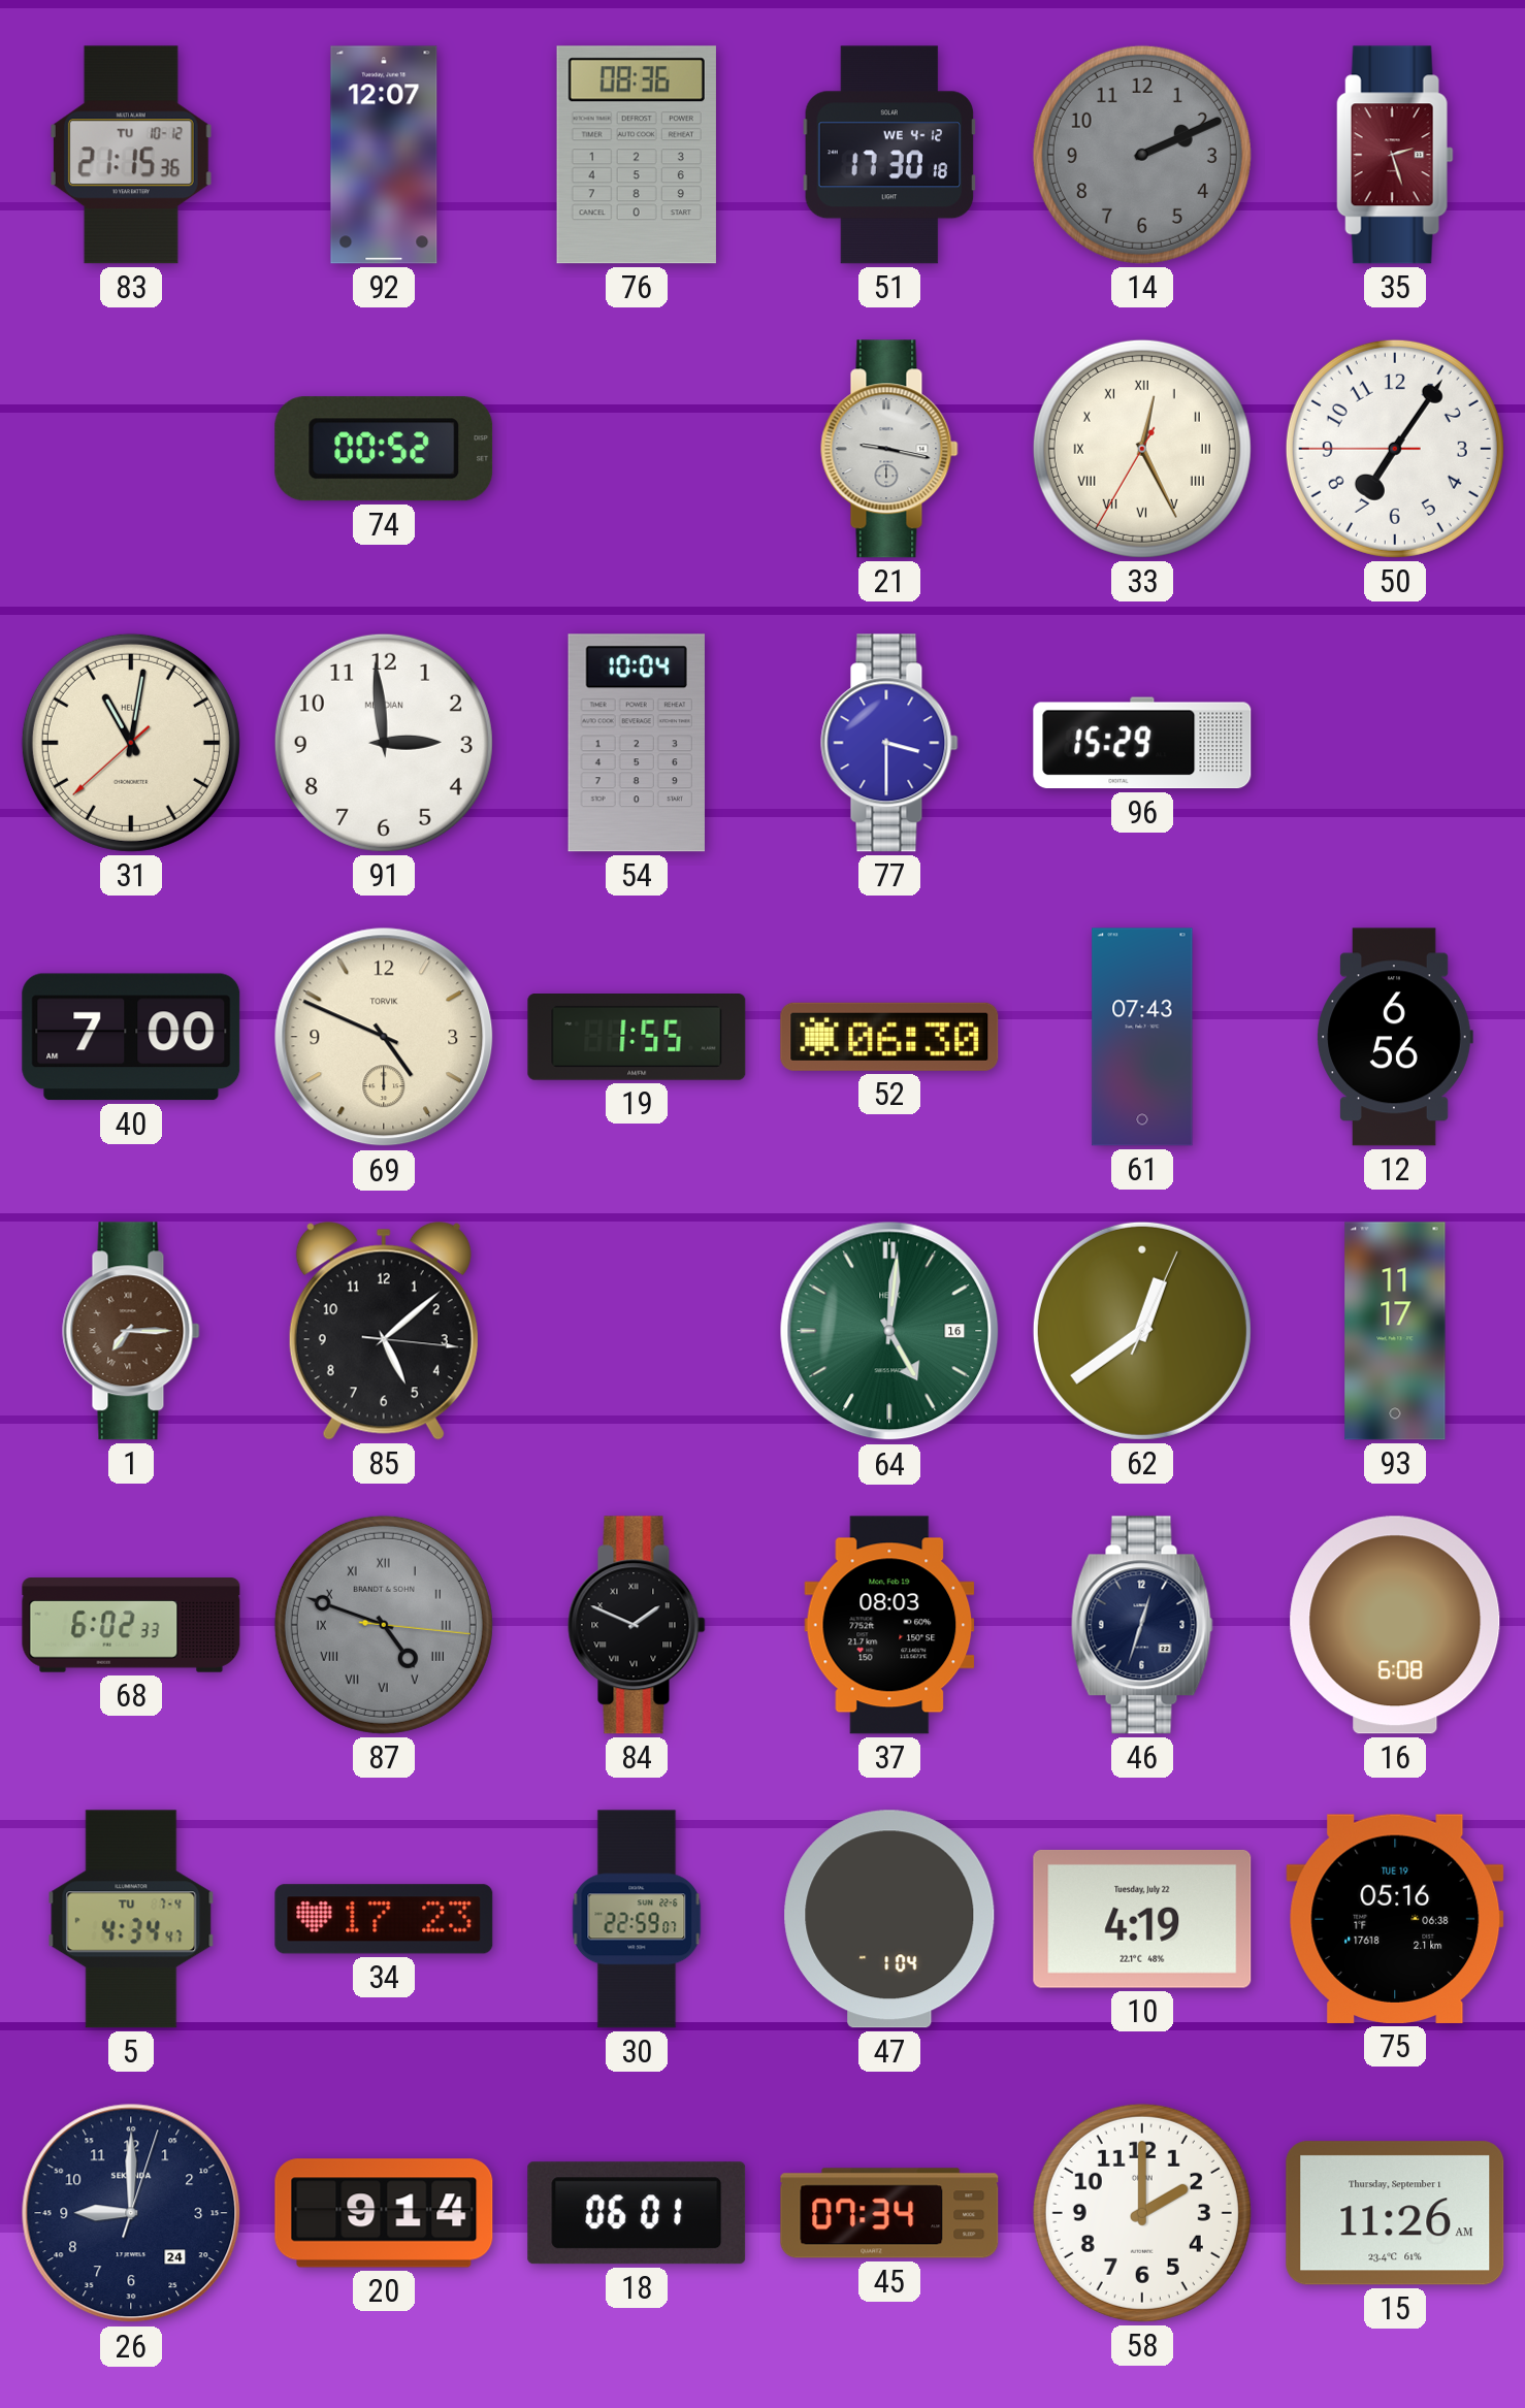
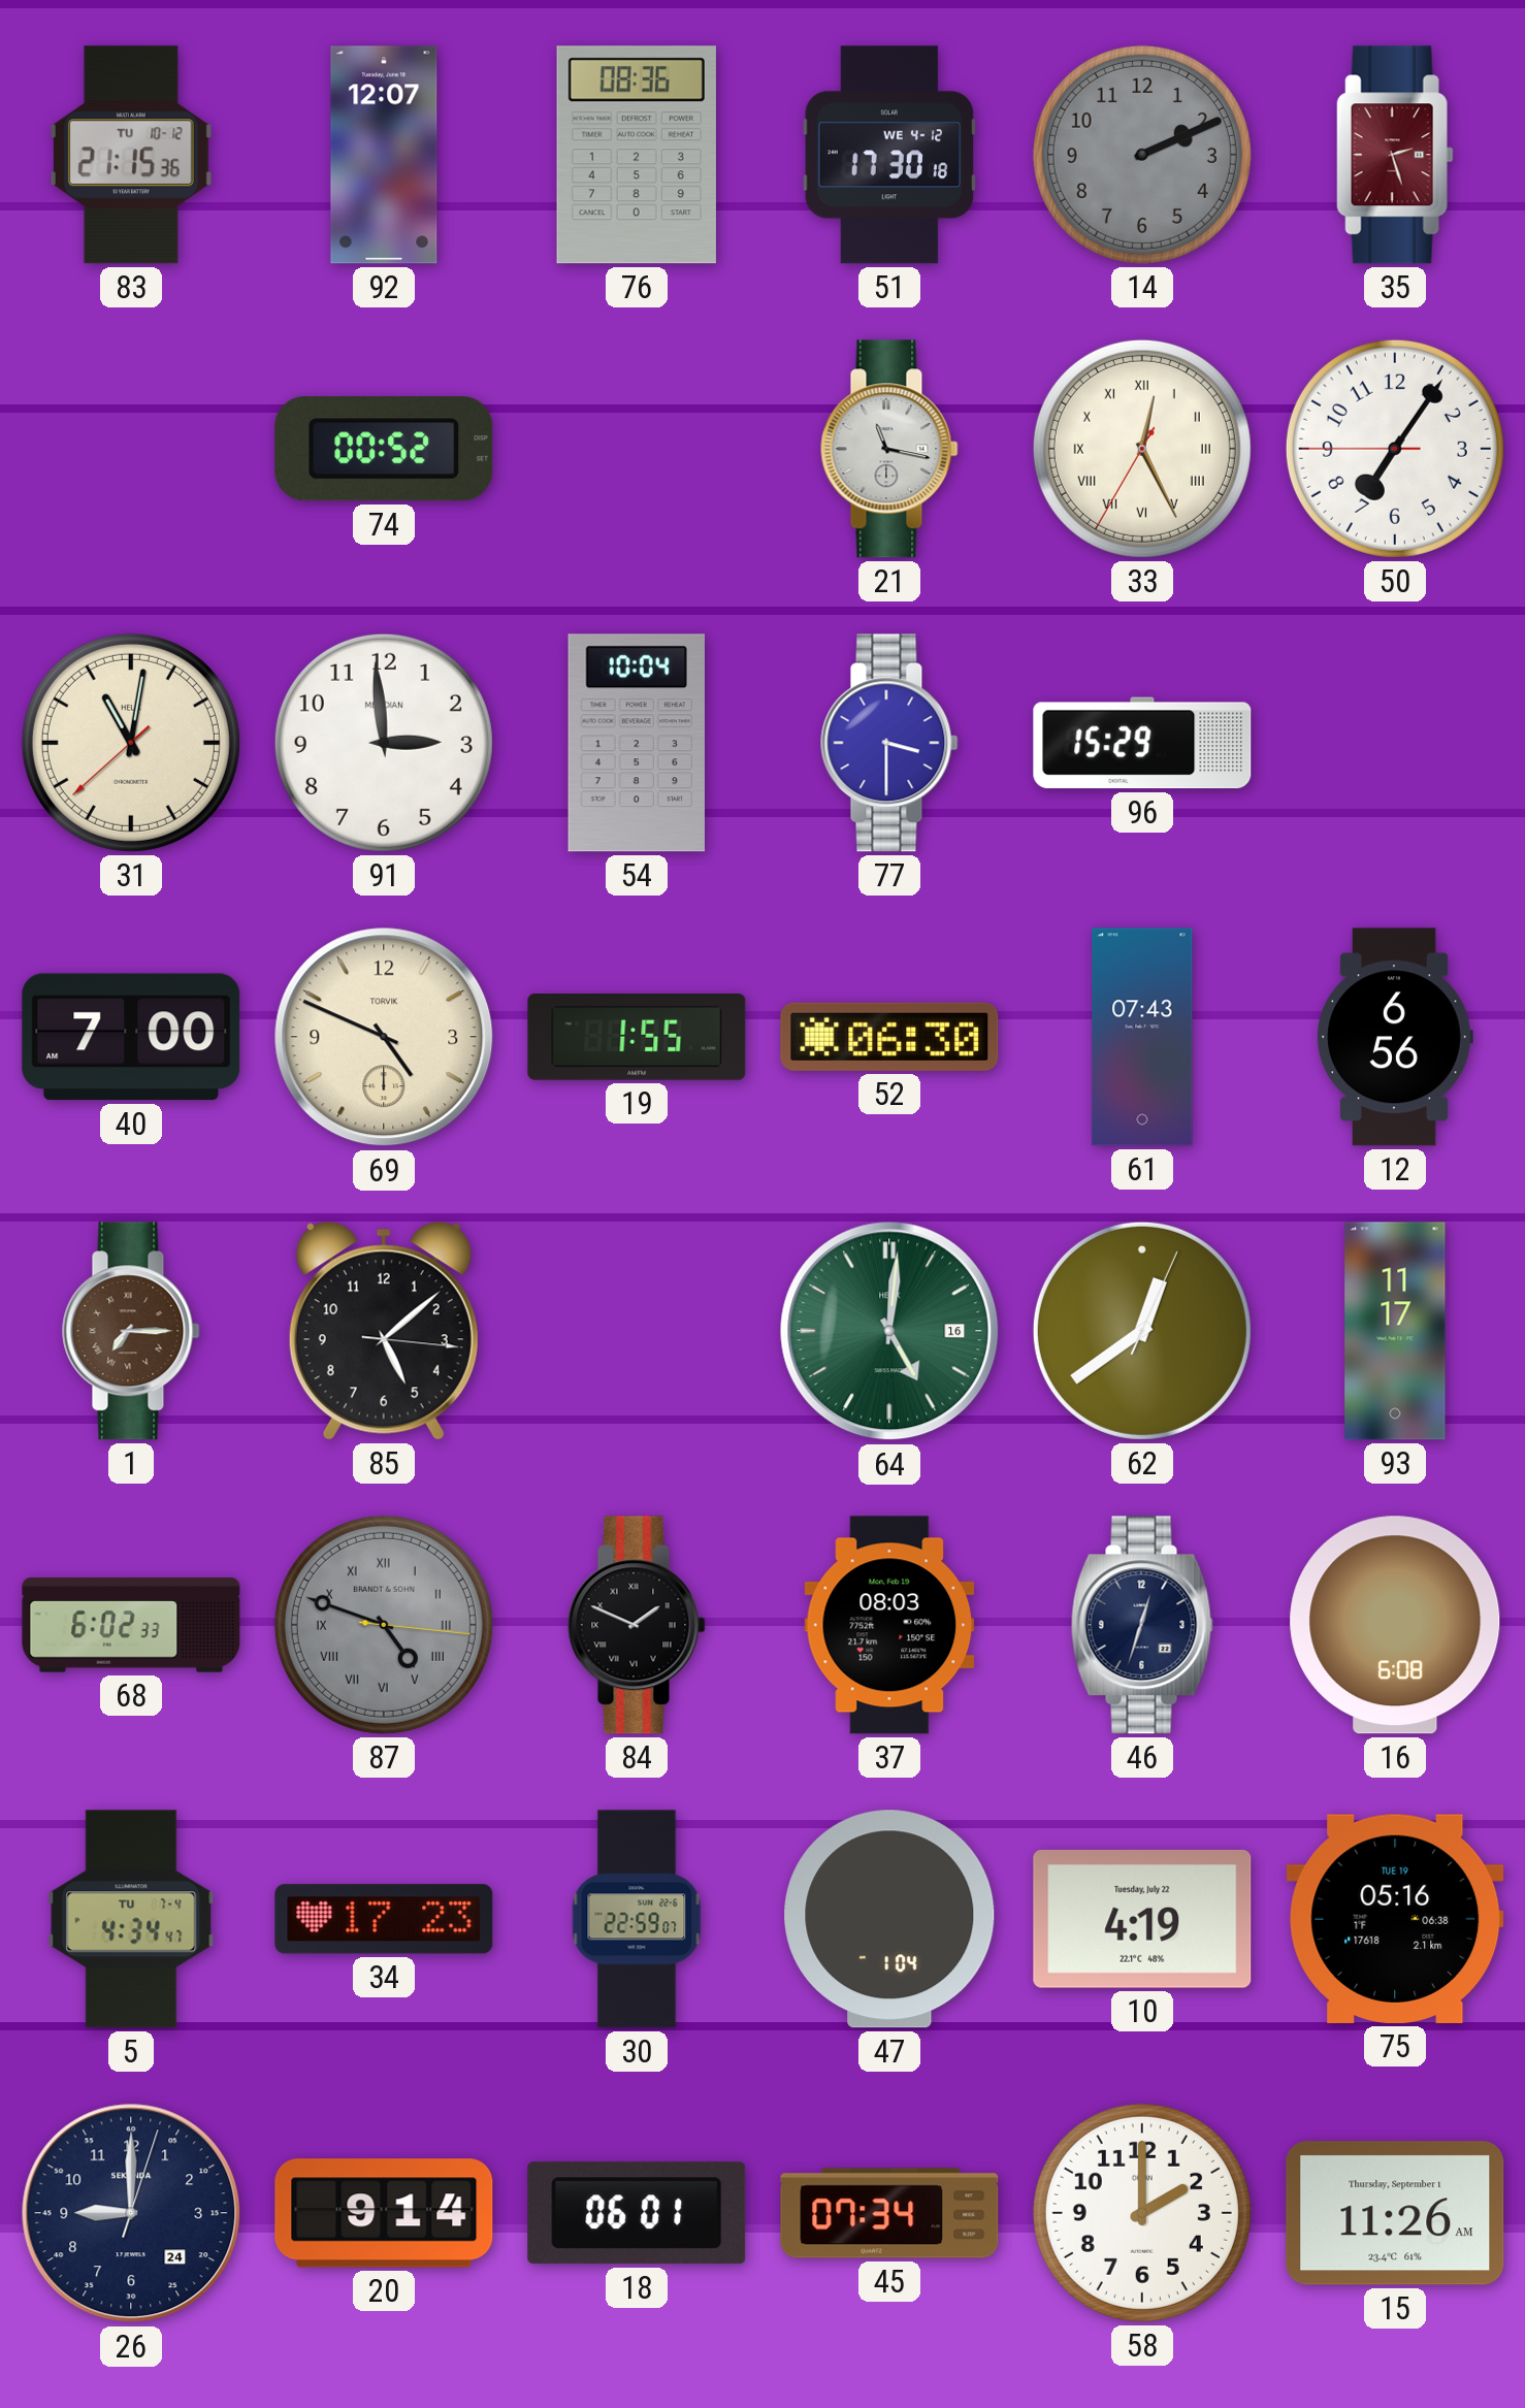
21: 9:17 -> 11:17 (889, 449)
